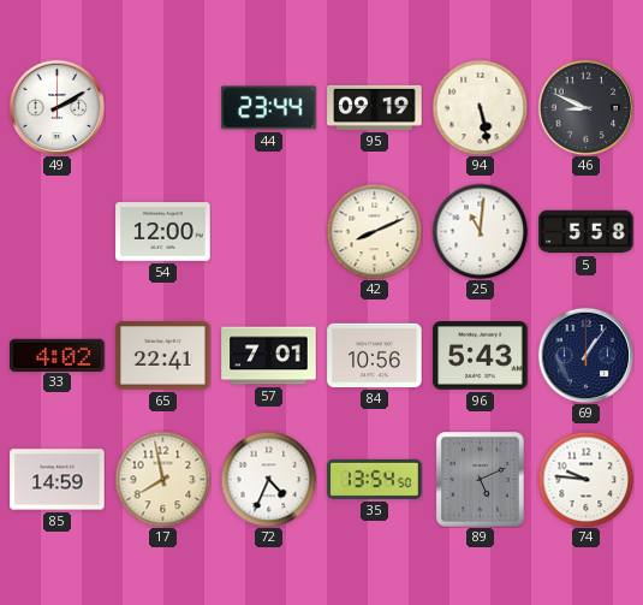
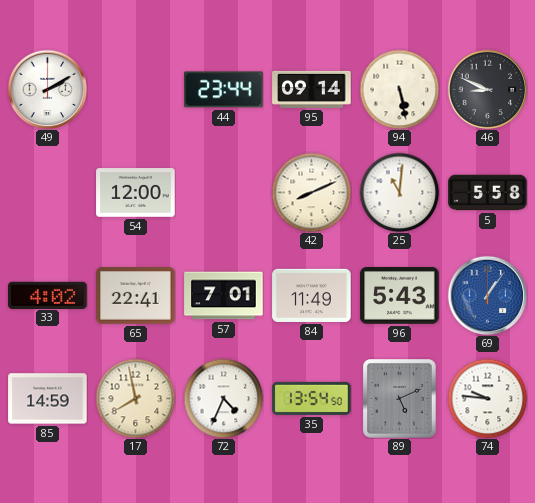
95: 09:19 -> 09:14 (312, 89)
84: 10:56 -> 11:49 (312, 295)
69 dial: navy -> blue (487, 295)
